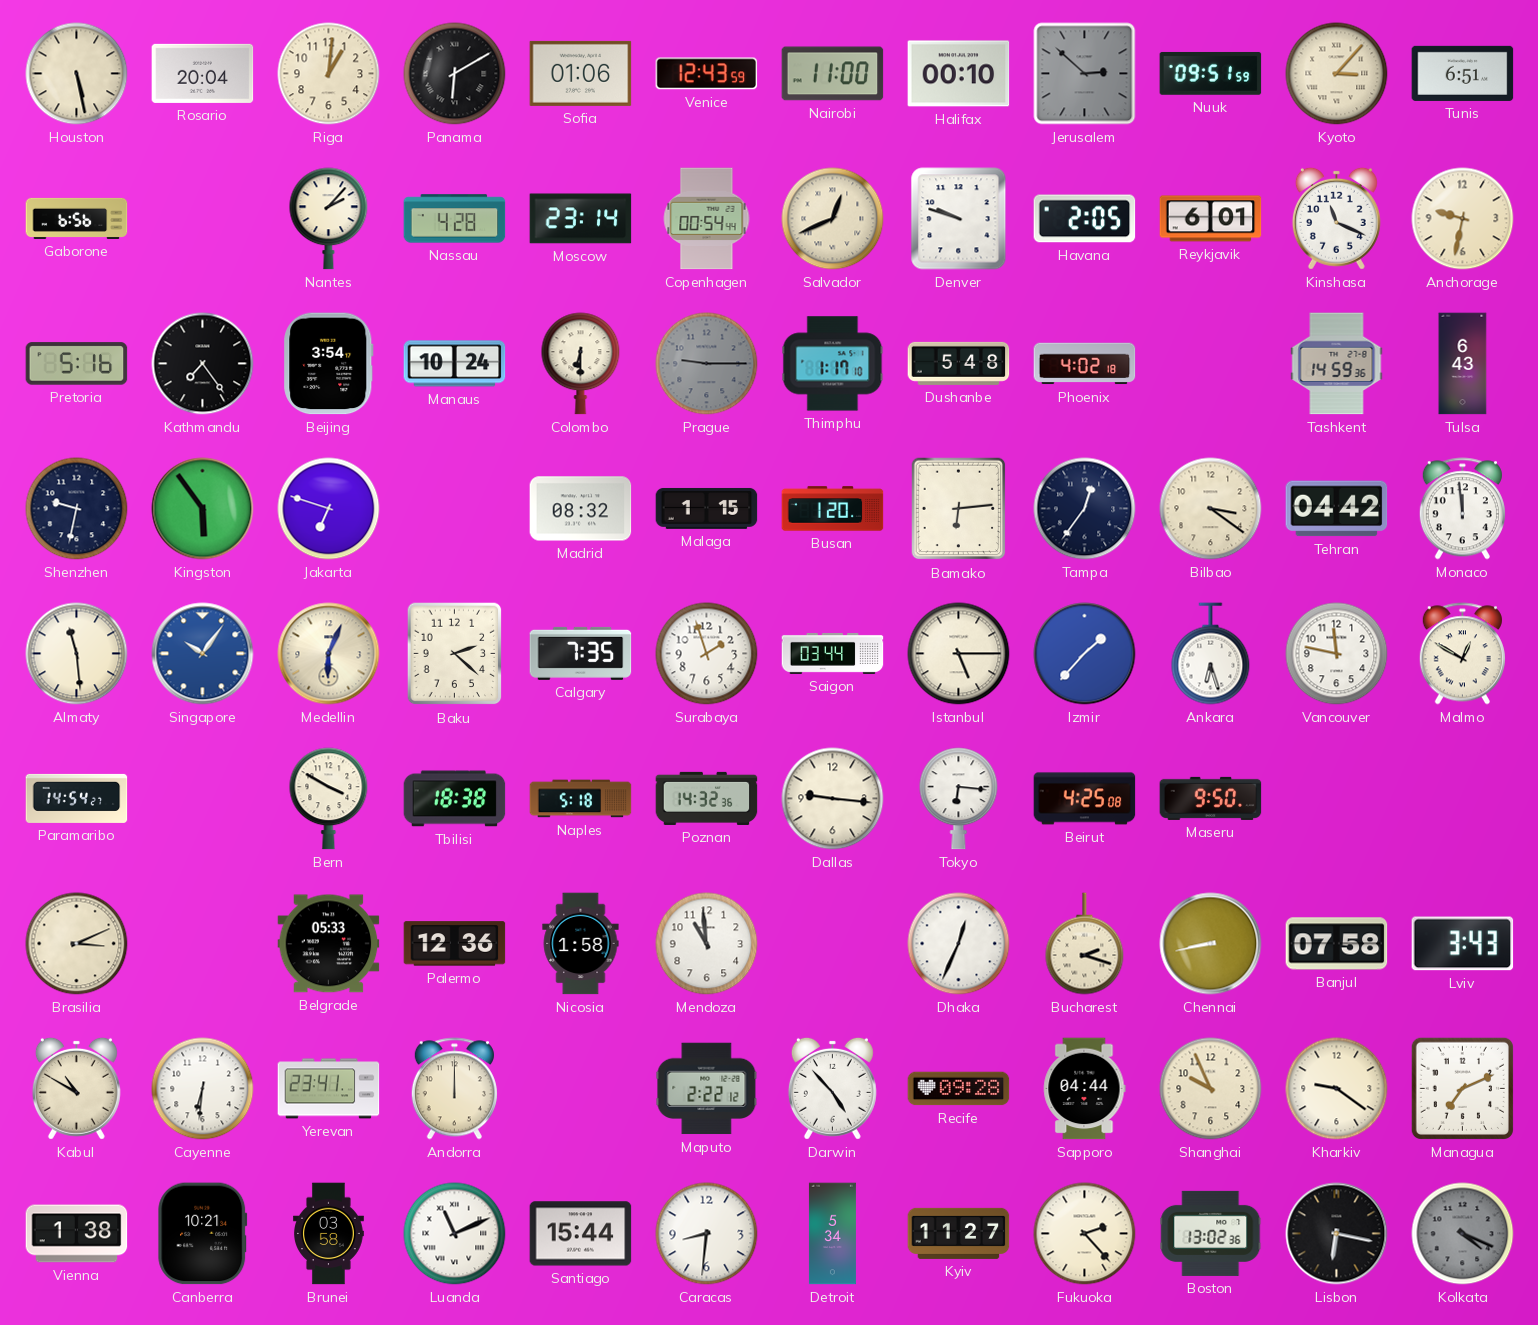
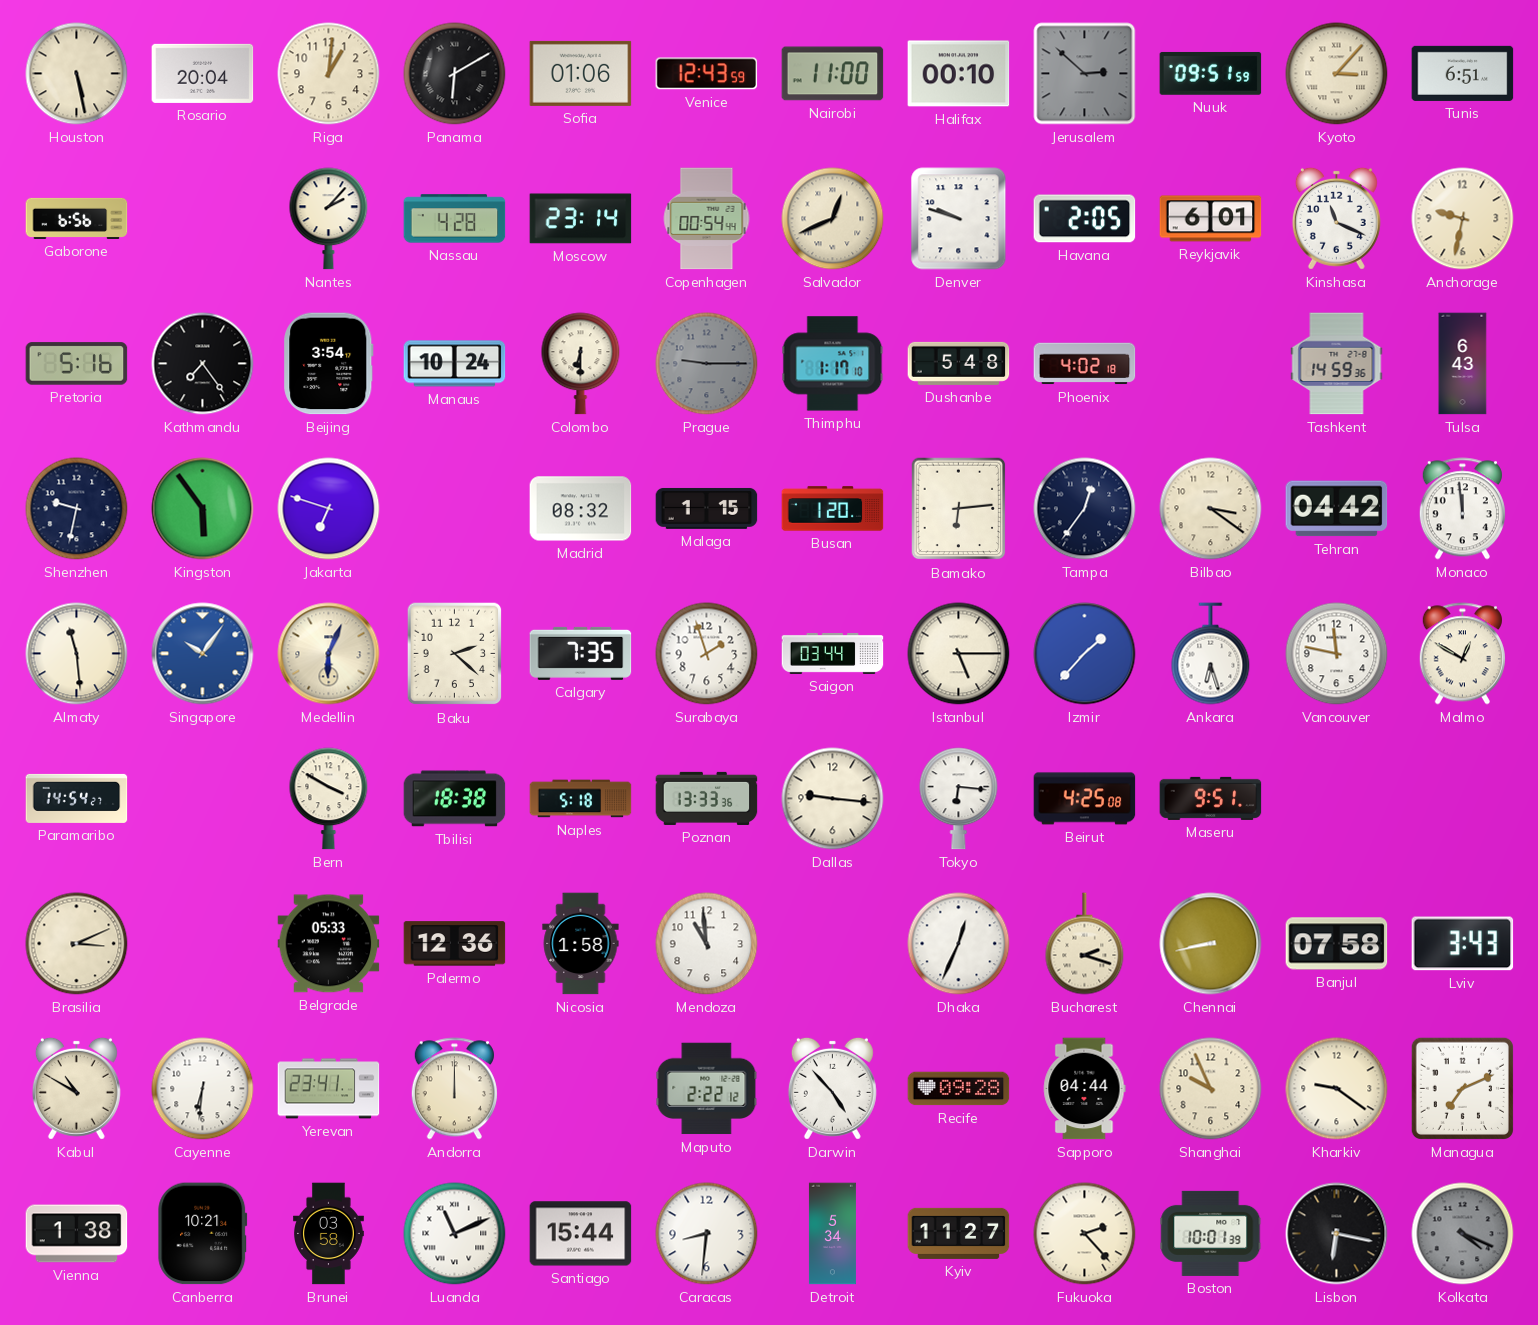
Poznan: 14:32 -> 13:33 (707, 798)
Maseru: 9:50 -> 9:51 (1211, 798)
Boston: 13:02 -> 10:01 (1211, 1233)
